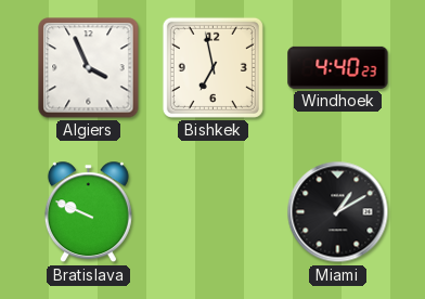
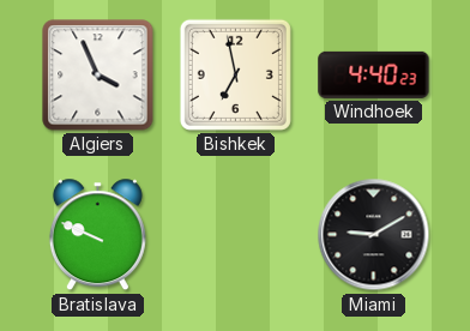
Miami: 1:10 -> 9:10 (374, 235)
